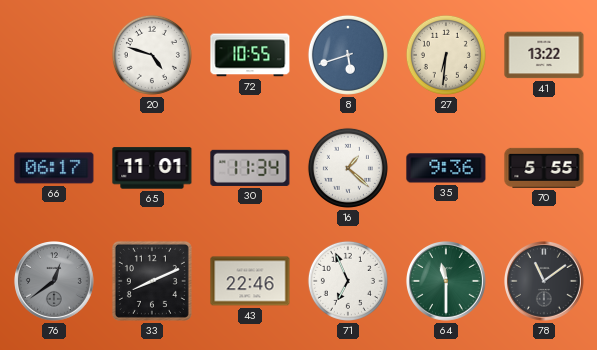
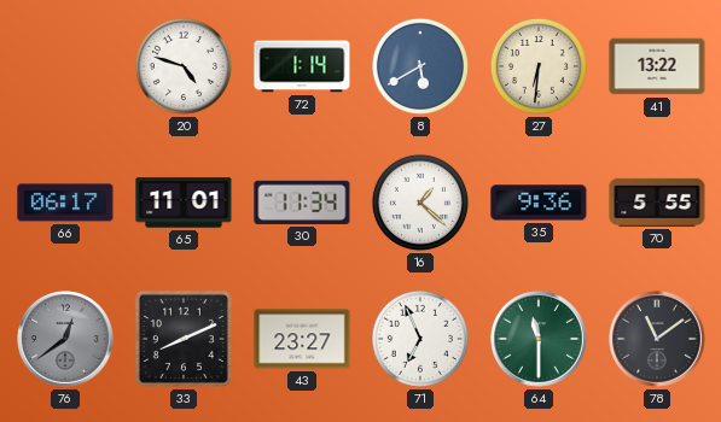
72: 10:55 -> 1:14 (302, 66)
8: 5:42 -> 5:40 (420, 66)
43: 22:46 -> 23:27 (302, 339)
